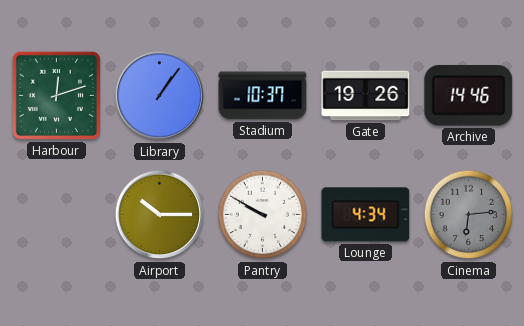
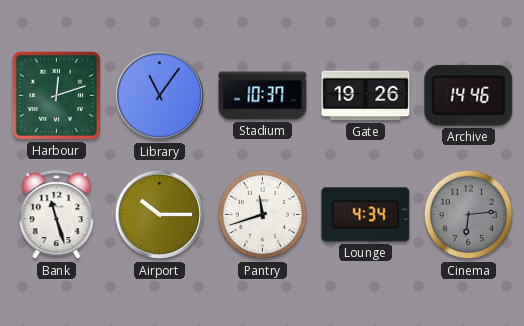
Library: 1:06 -> 11:06 (160, 96)
Bank: none -> 11:27 (57, 215)
Pantry: 9:50 -> 11:42 (263, 215)
